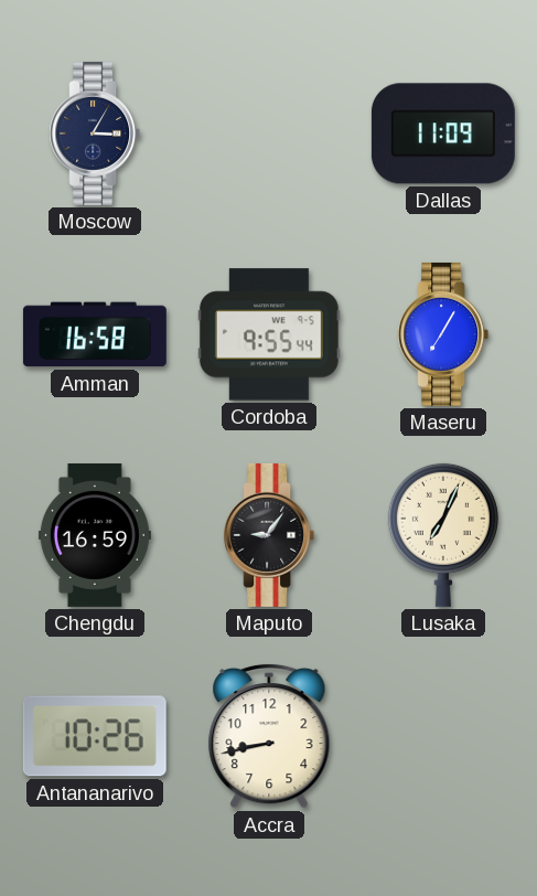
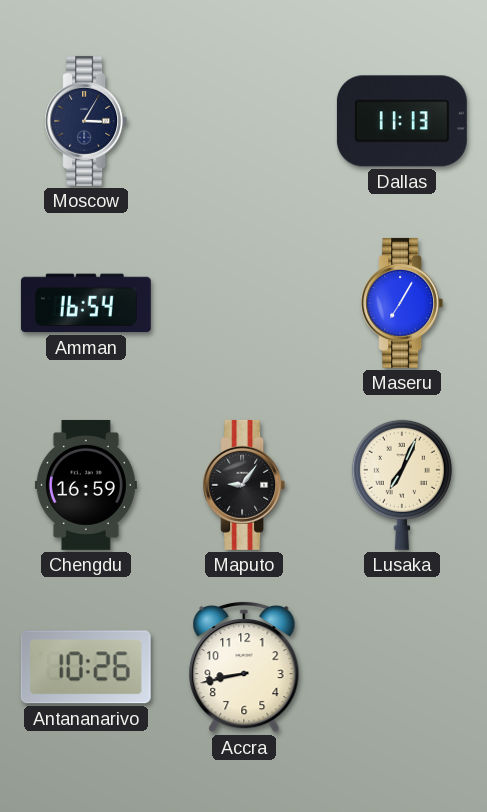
Dallas: 11:09 -> 11:13 (402, 121)
Amman: 16:58 -> 16:54 (86, 303)
Cordoba: 9:55 -> none (269, 334)
